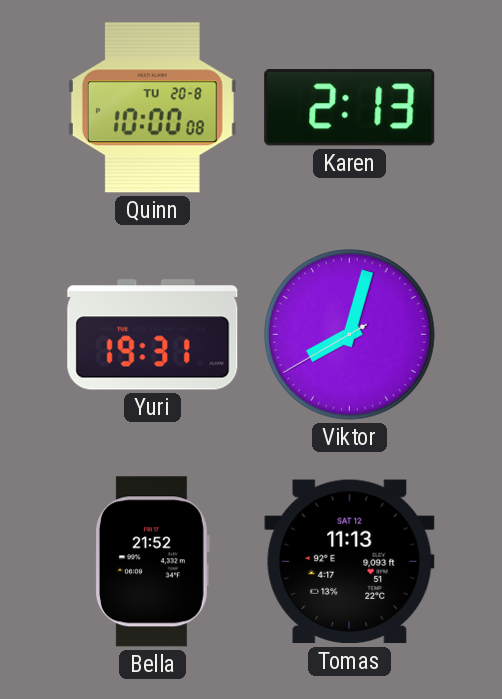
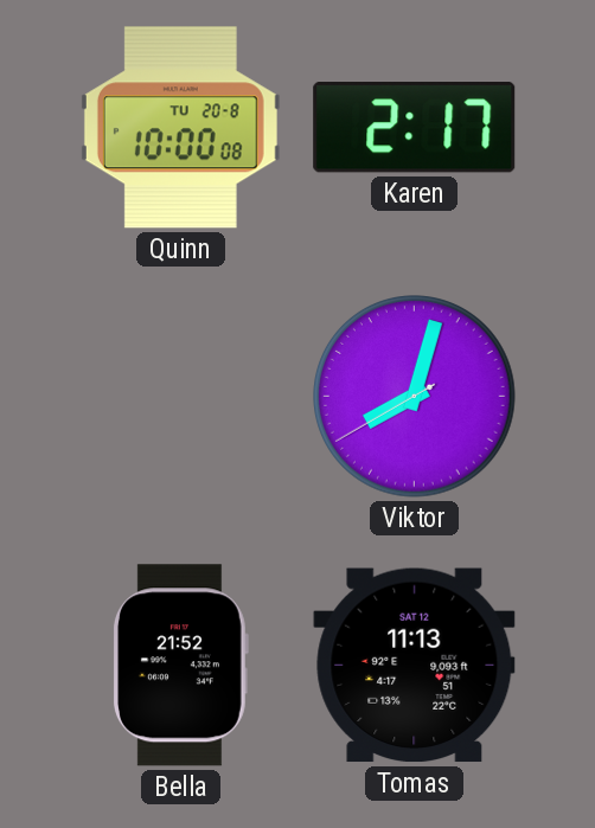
Karen: 2:13 -> 2:17 (415, 128)
Yuri: 19:31 -> none (153, 335)
